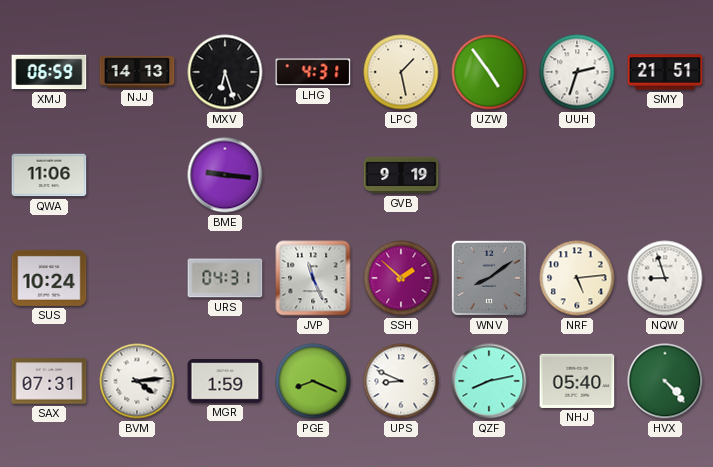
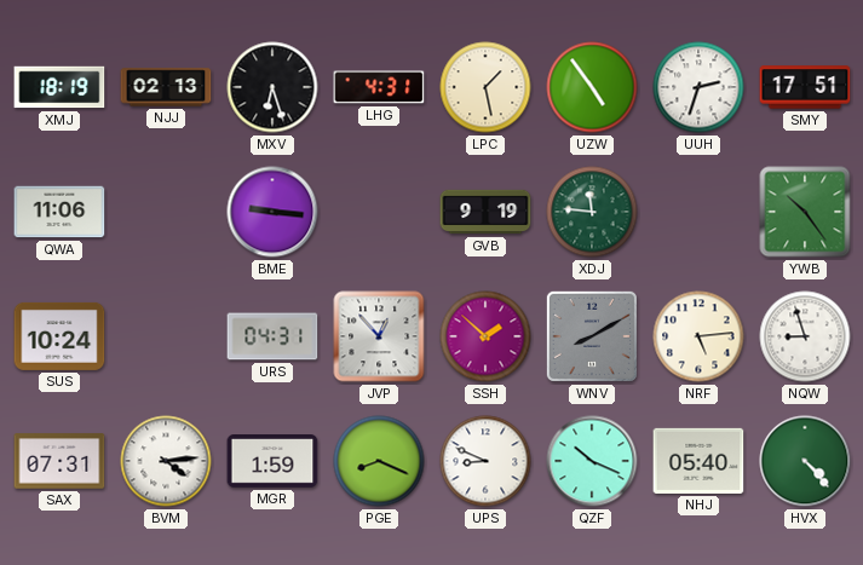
XMJ: 06:59 -> 18:19 (59, 87)
NJJ: 14:13 -> 02:13 (166, 87)
SMY: 21:51 -> 17:51 (805, 87)
XDJ: none -> 11:46 (592, 212)
YWB: none -> 10:24 (805, 212)
JVP: 11:26 -> 12:53 (379, 336)
WNV: 8:09 -> 8:10 (592, 336)
QZF: 8:13 -> 10:19 (592, 461)
